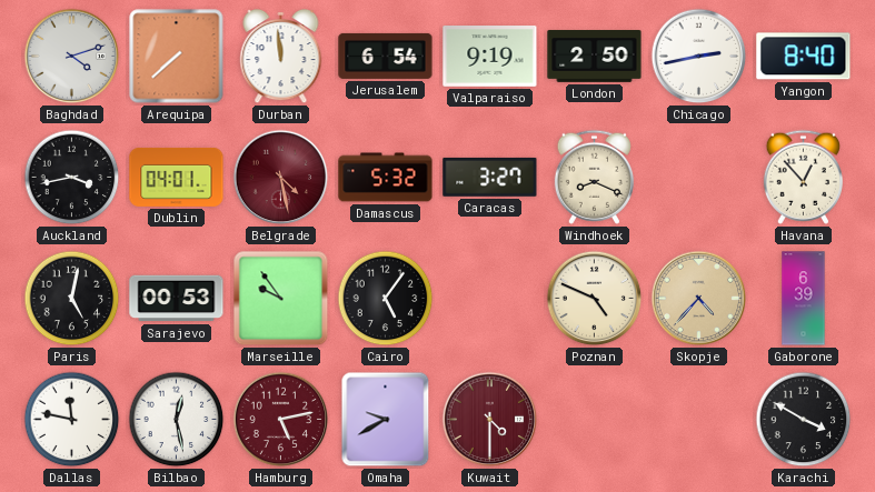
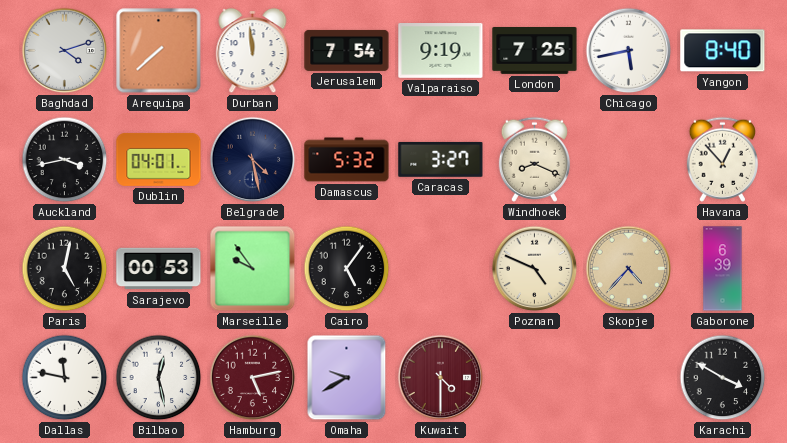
Jerusalem: 6:54 -> 7:54 (347, 50)
London: 2:50 -> 7:25 (535, 51)
Chicago: 2:43 -> 5:43 (629, 51)
Belgrade dial: burgundy -> navy (253, 160)
